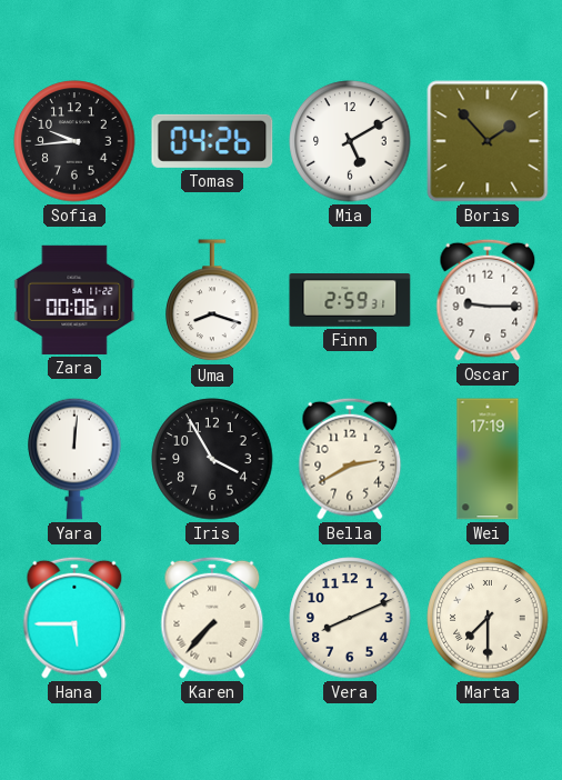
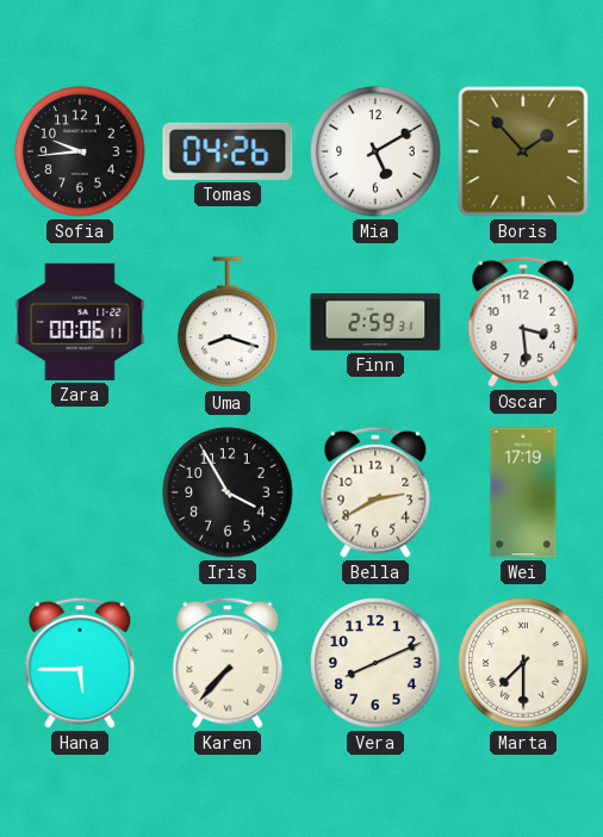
Oscar: 9:15 -> 3:29 (523, 322)
Yara: 12:01 -> none (74, 459)
